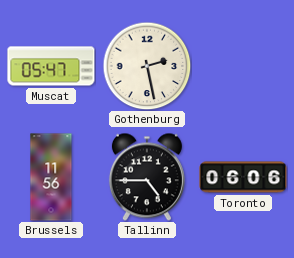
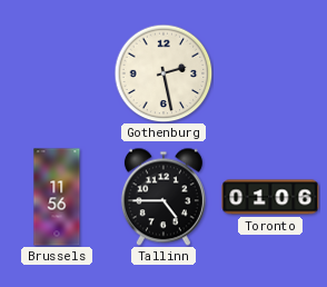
Muscat: 05:47 -> none (51, 66)
Toronto: 06:06 -> 01:06 (270, 197)
